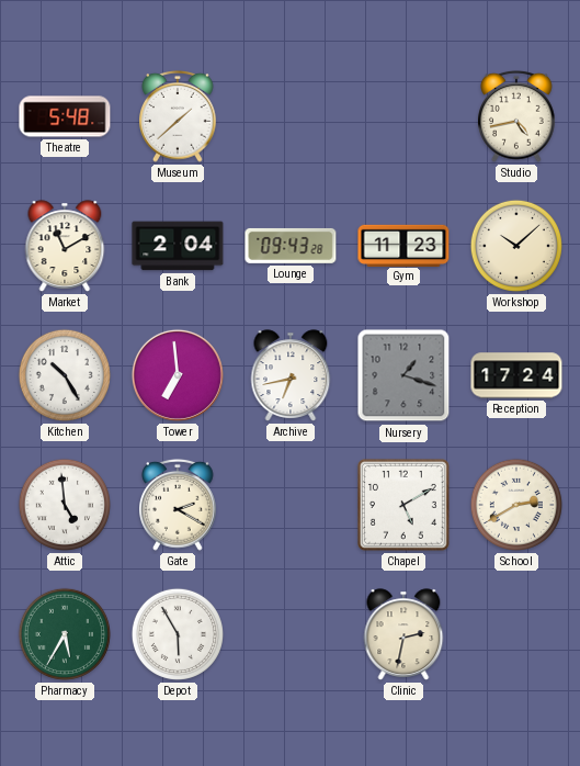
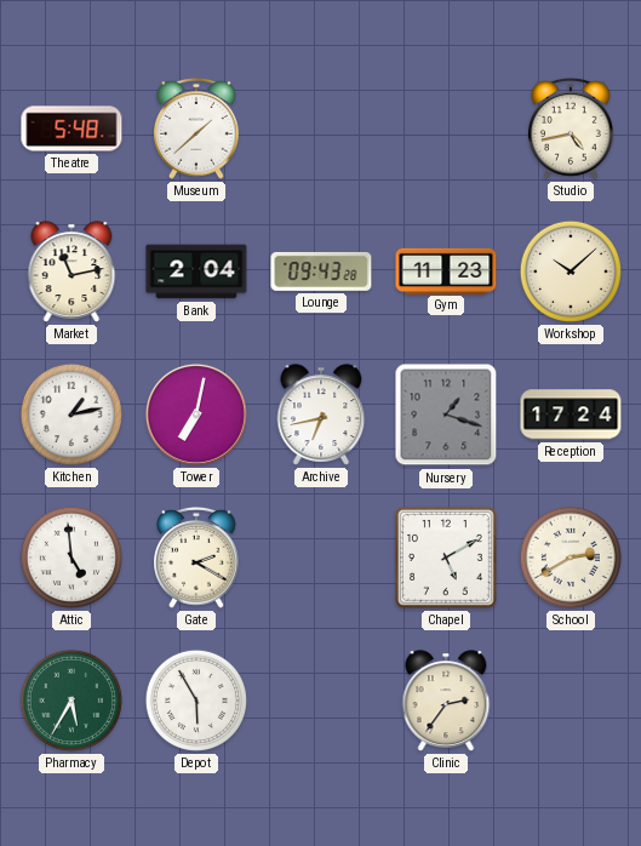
Market: 11:10 -> 11:13 (71, 271)
Kitchen: 10:25 -> 1:13 (71, 415)
Tower: 6:59 -> 7:02 (196, 415)
Clinic: 2:32 -> 2:36 (446, 701)
